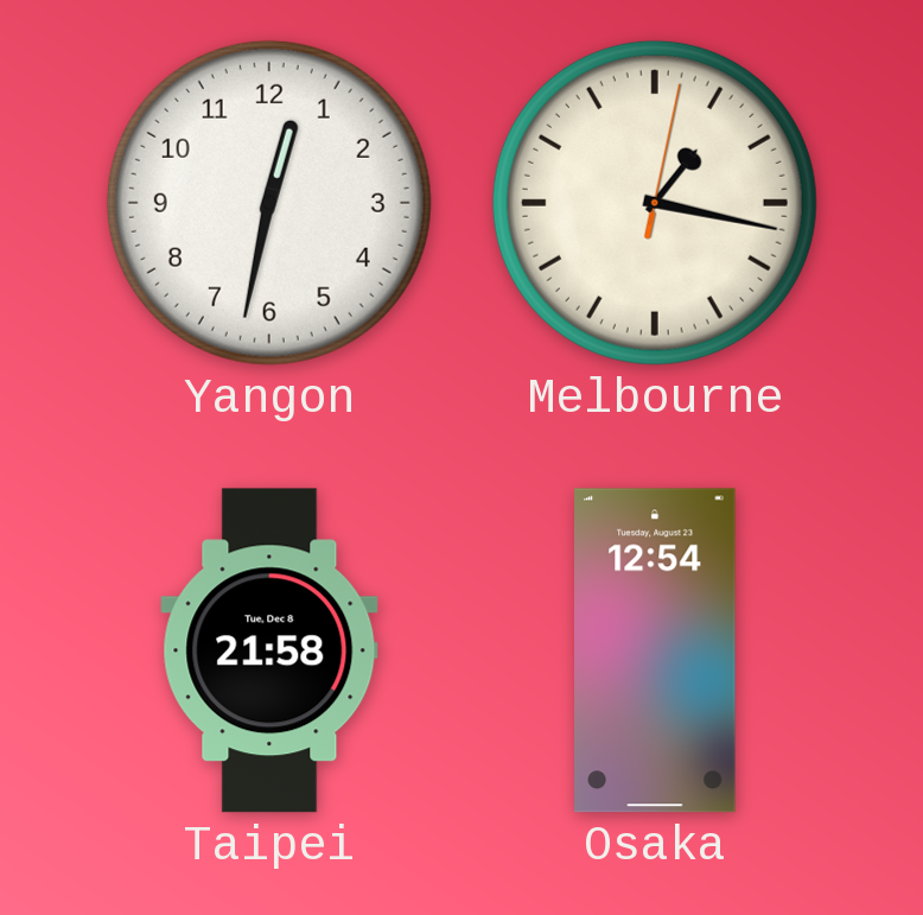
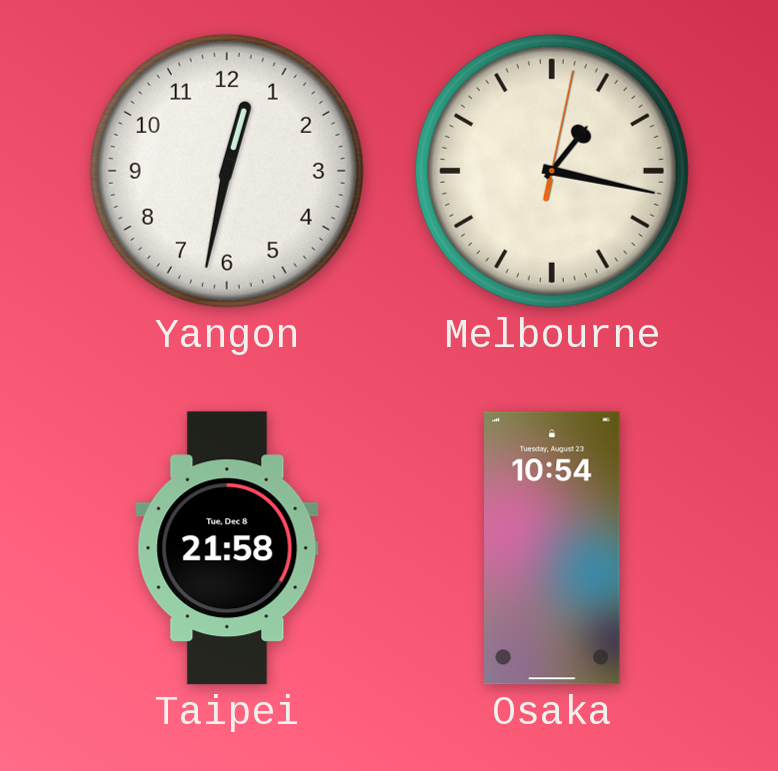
Osaka: 12:54 -> 10:54 (552, 548)
